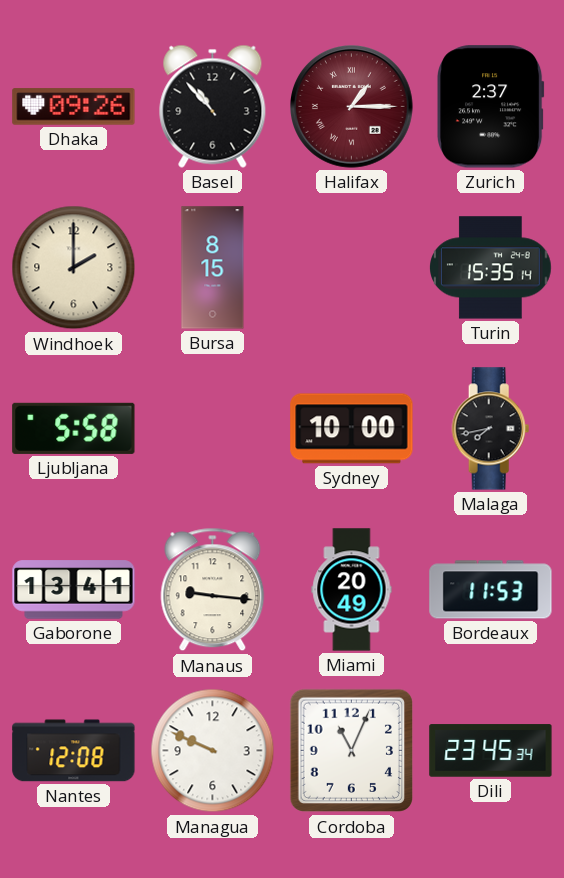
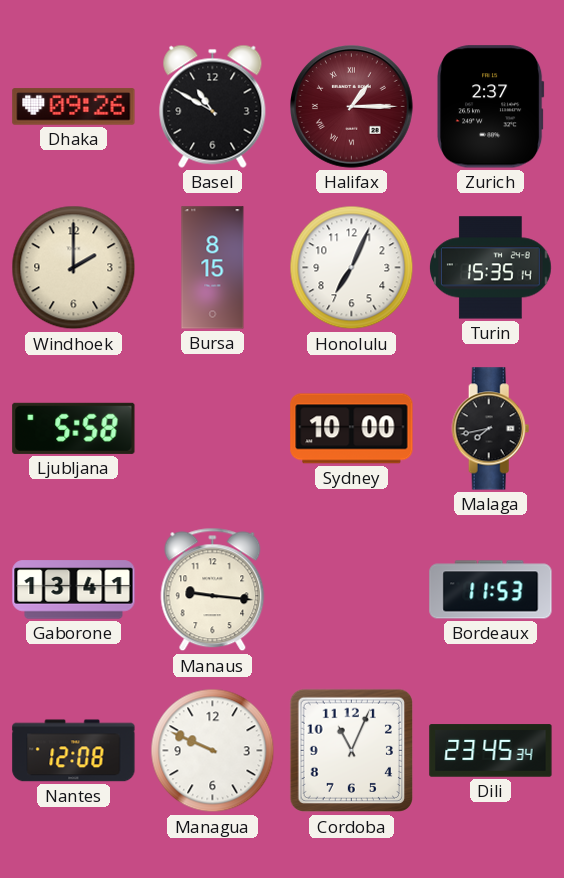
Basel: 10:53 -> 10:50 (213, 106)
Honolulu: none -> 7:04 (352, 268)
Miami: 20:49 -> none (352, 590)
